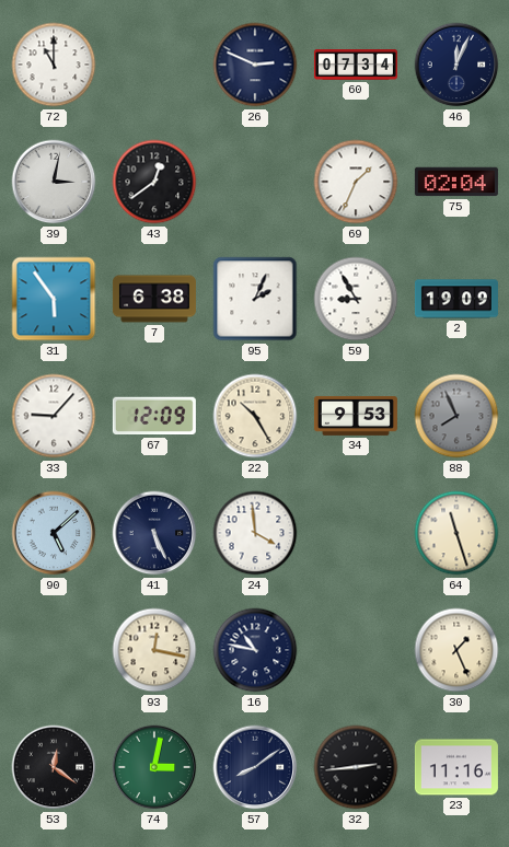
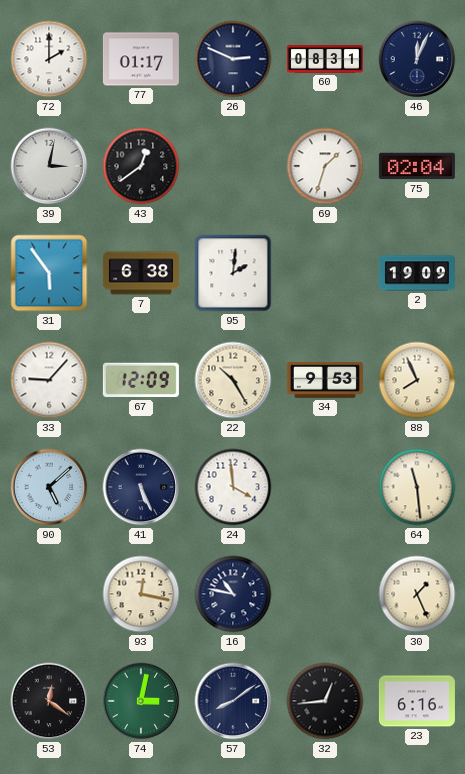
72: 11:00 -> 2:00 (49, 59)
77: none -> 01:17 (141, 59)
60: 07:34 -> 08:31 (325, 60)
69: 1:34 -> 1:33 (325, 166)
95: 2:04 -> 2:01 (233, 273)
59: 8:55 -> none (356, 299)
88 dial: grey -> cream (417, 380)
64: 11:27 -> 11:29 (417, 487)
32: 2:44 -> 12:44 (325, 701)
23: 11:16 -> 6:16 (417, 701)
